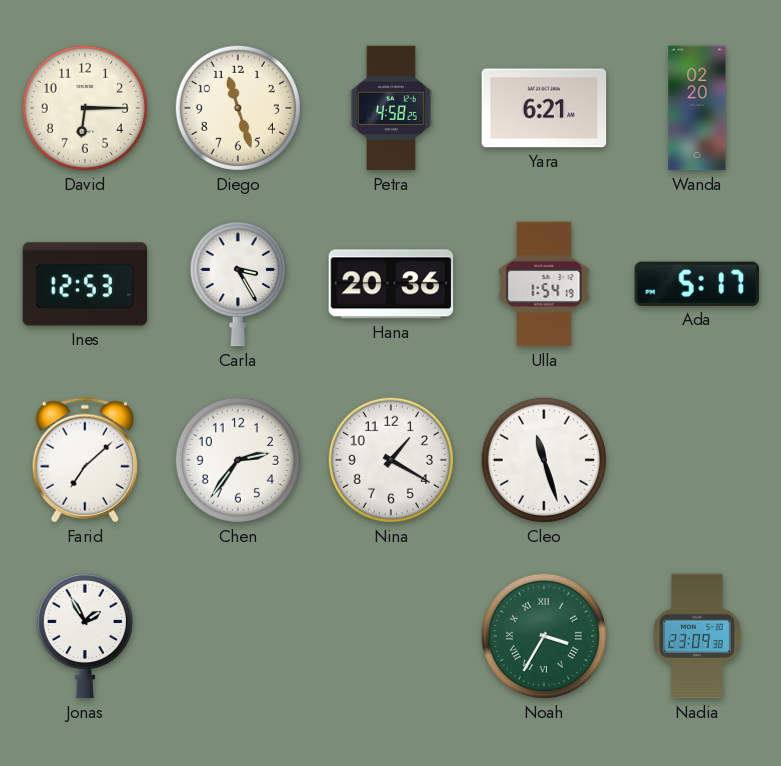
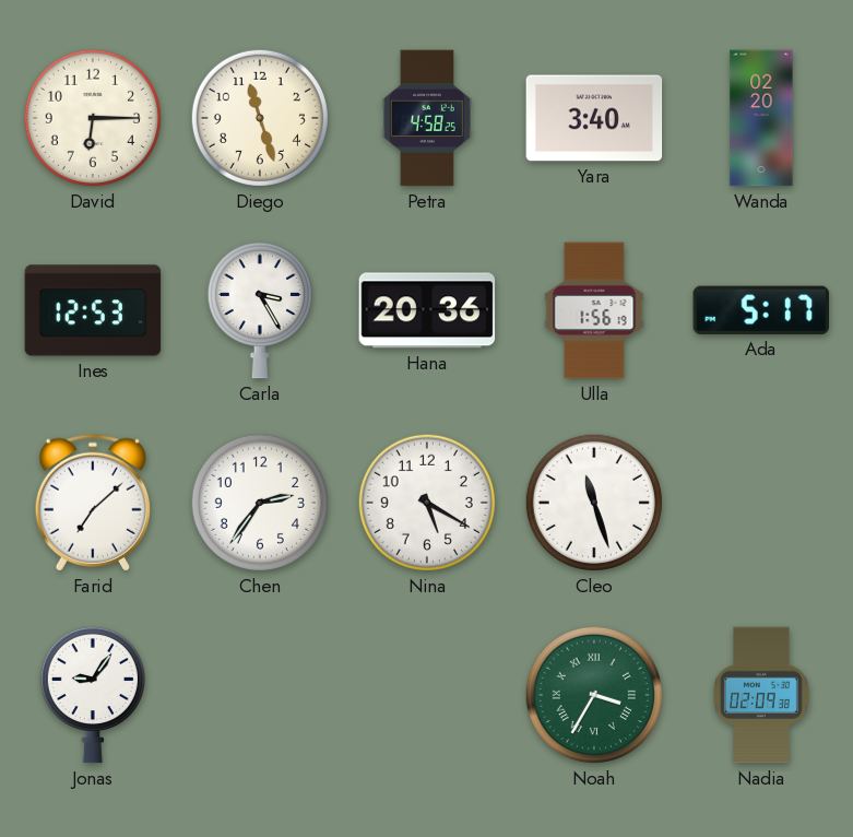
Yara: 6:21 -> 3:40 (594, 118)
Ulla: 1:54 -> 1:56 (594, 310)
Nina: 1:20 -> 5:20 (427, 503)
Jonas: 1:55 -> 9:06 (93, 695)
Nadia: 23:09 -> 02:09 (761, 695)
